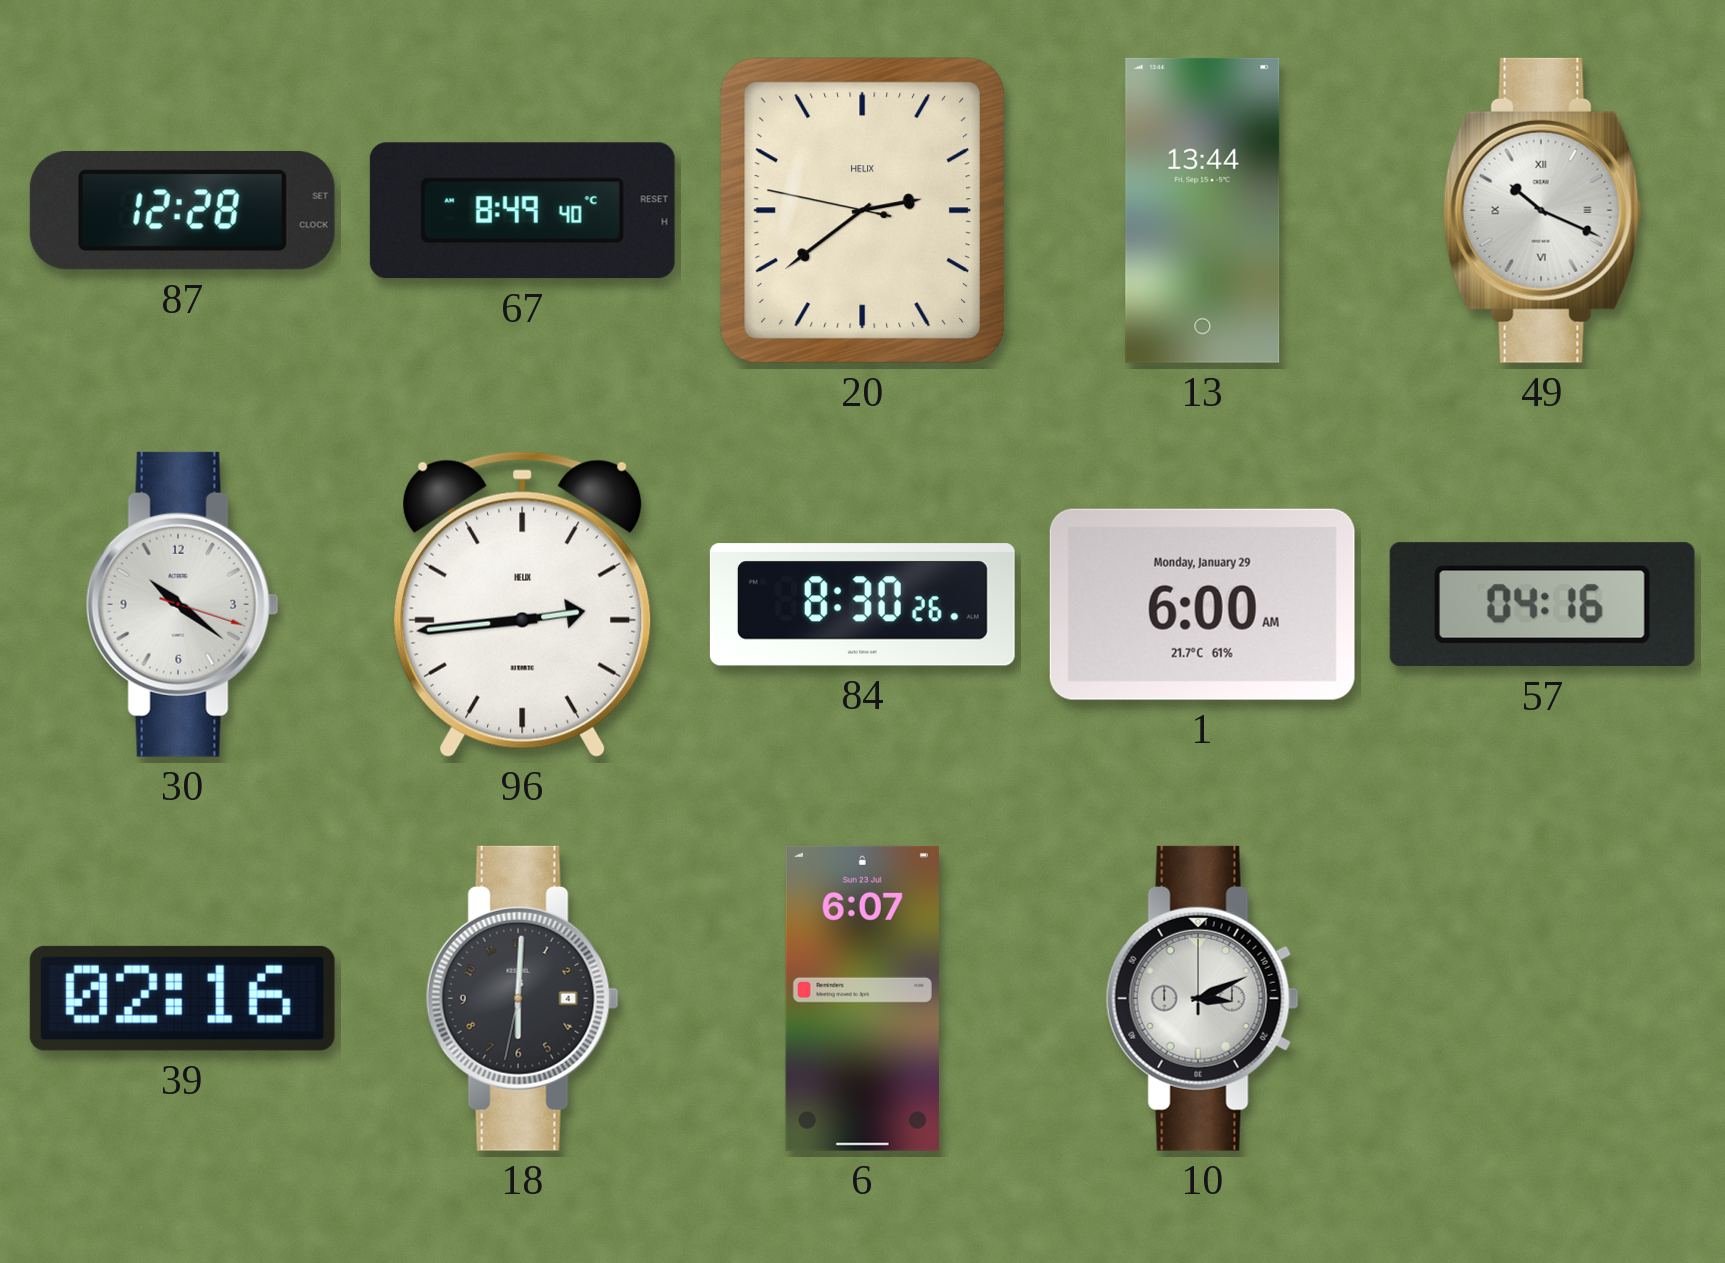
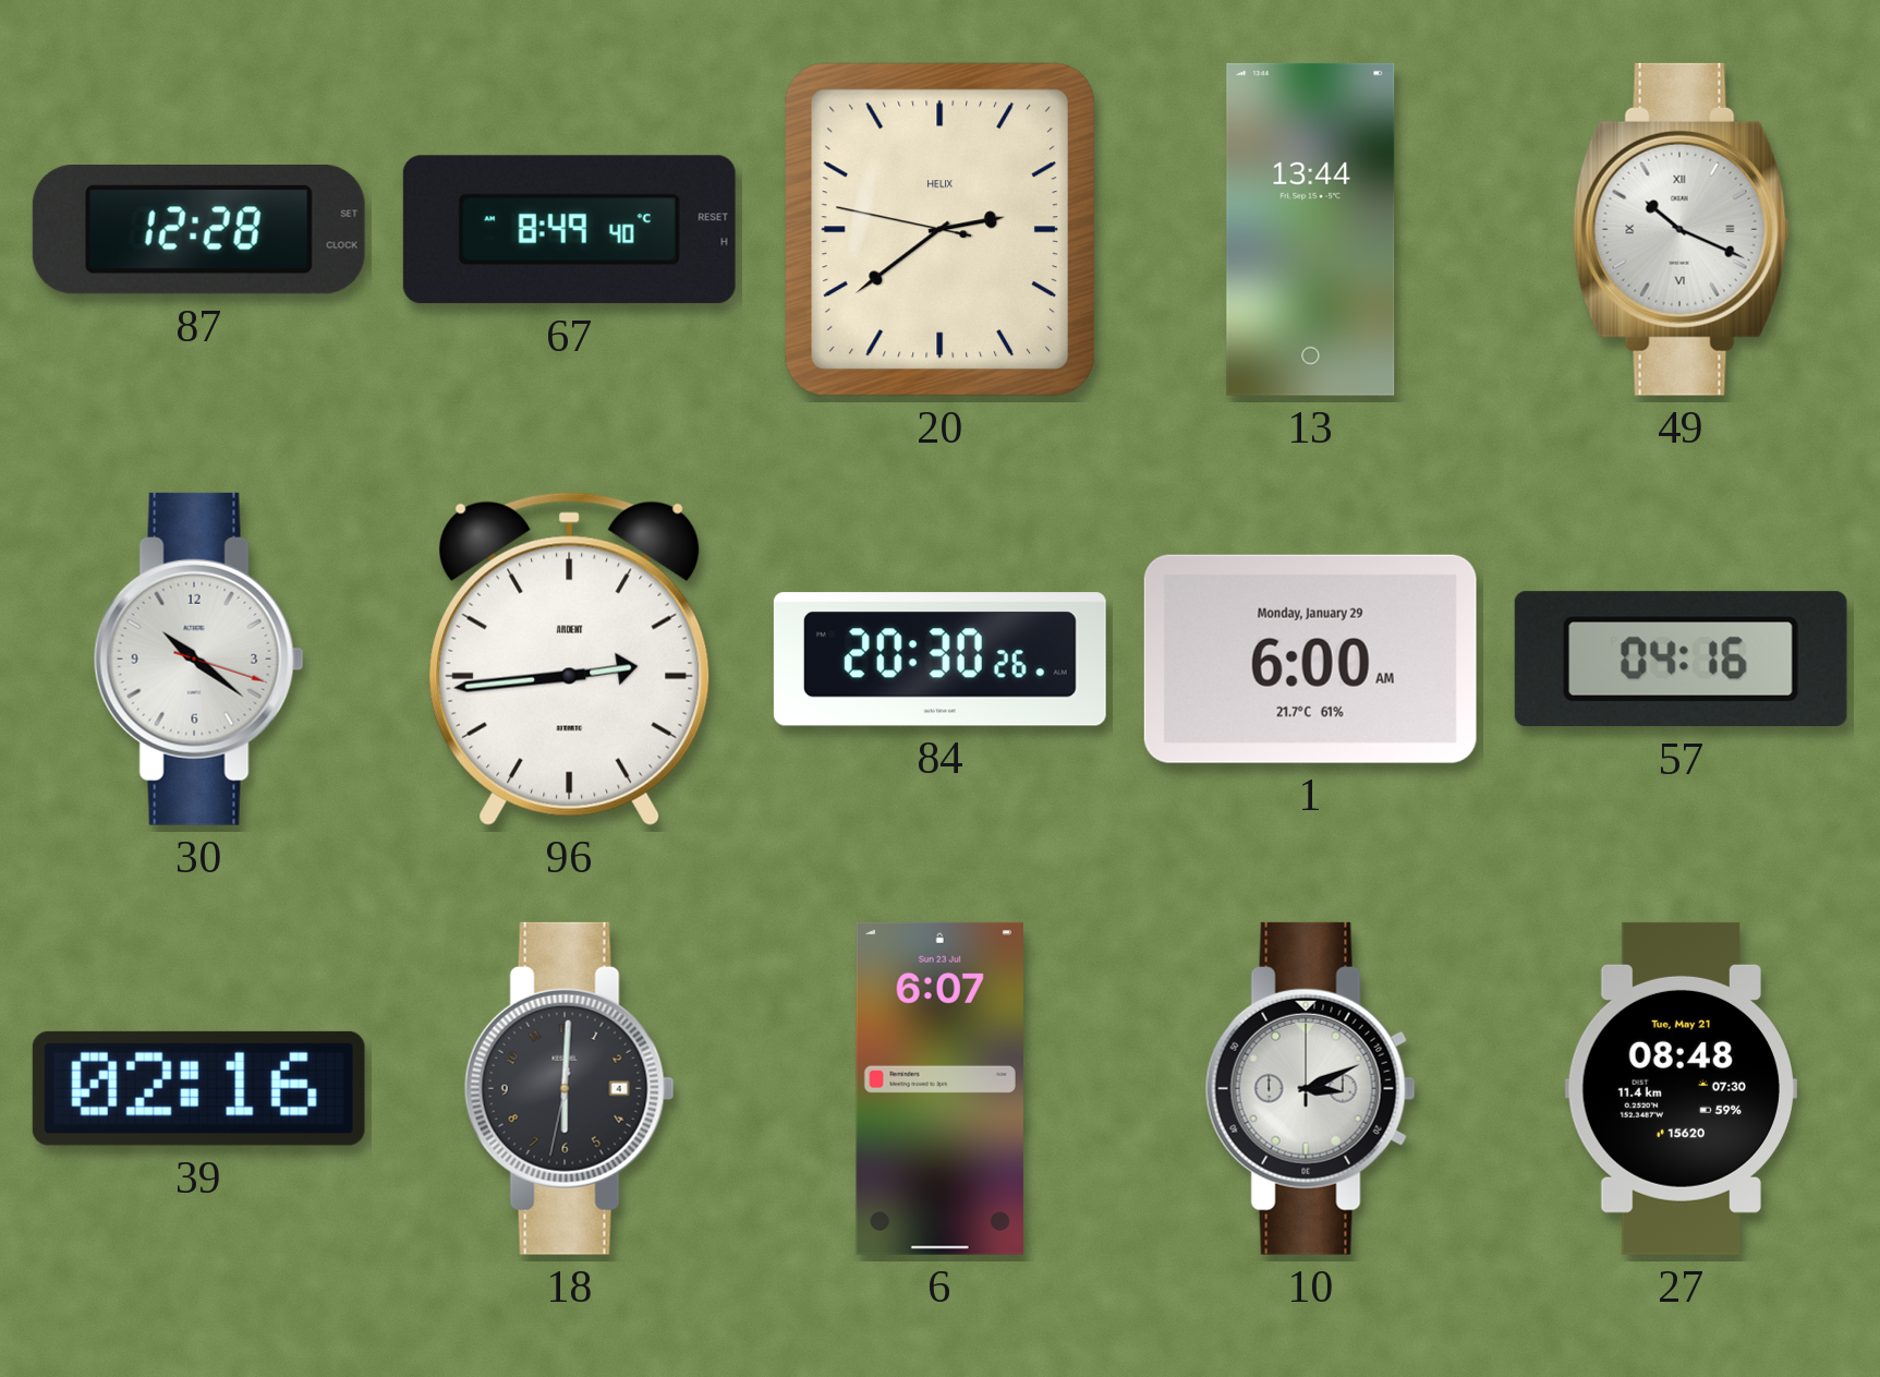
96 brand: HELIX -> ARDENT (570, 659)
84: 8:30 -> 20:30 (939, 660)
27: none -> 08:48 (1681, 1088)
